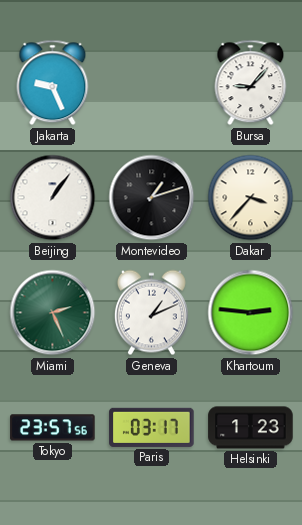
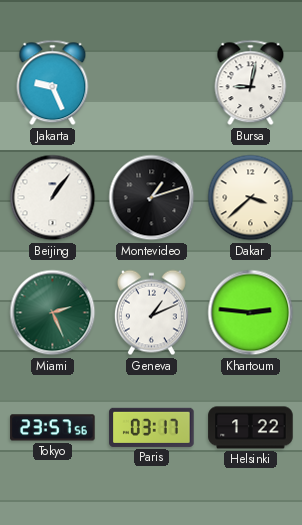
Bursa: 9:07 -> 9:02 (251, 83)
Dakar: 3:37 -> 3:38 (251, 198)
Helsinki: 1:23 -> 1:22 (251, 428)
